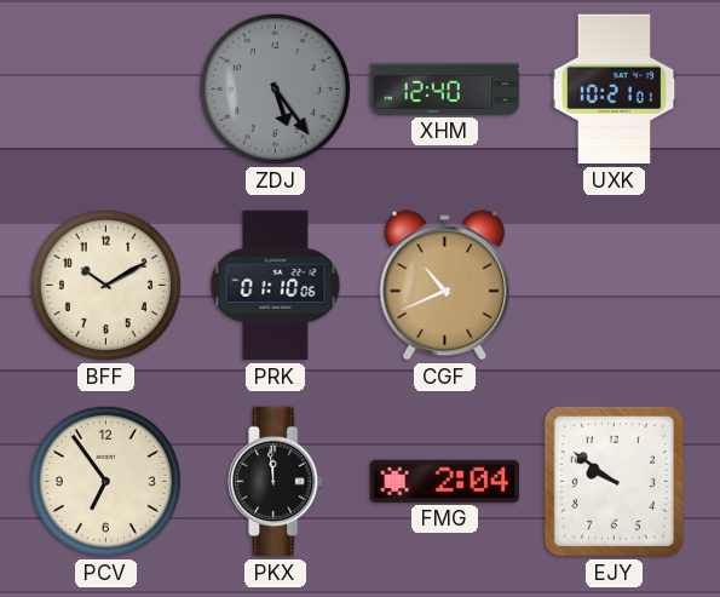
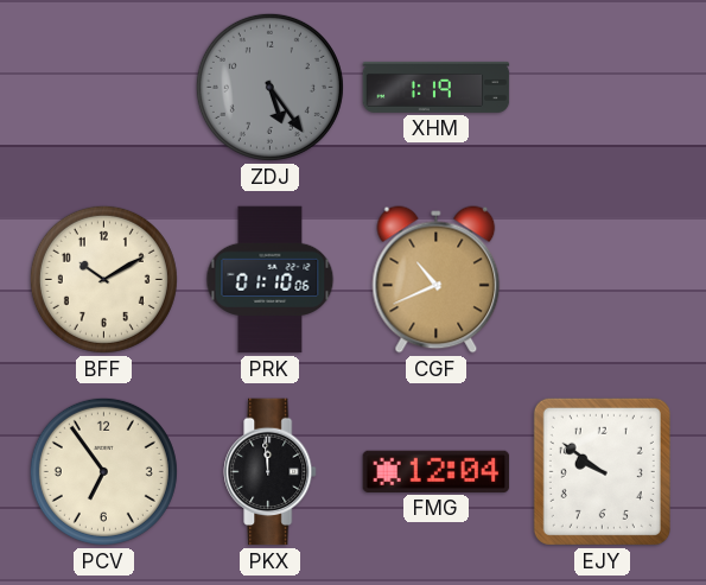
XHM: 12:40 -> 1:19 (437, 87)
UXK: 10:21 -> none (615, 90)
FMG: 2:04 -> 12:04 (437, 471)
